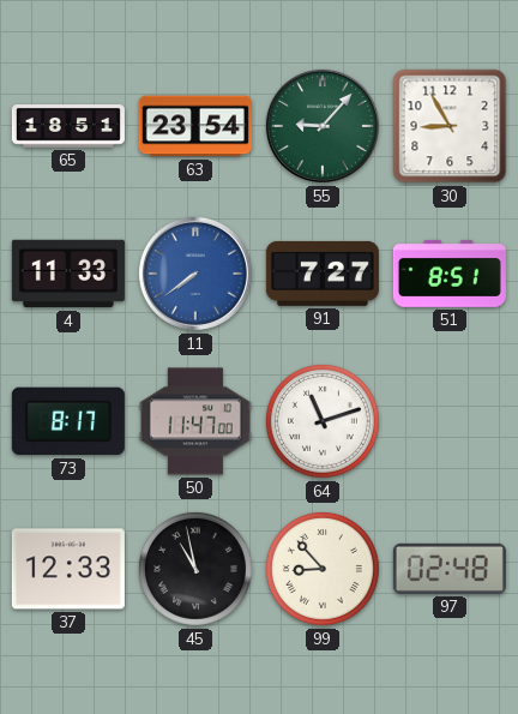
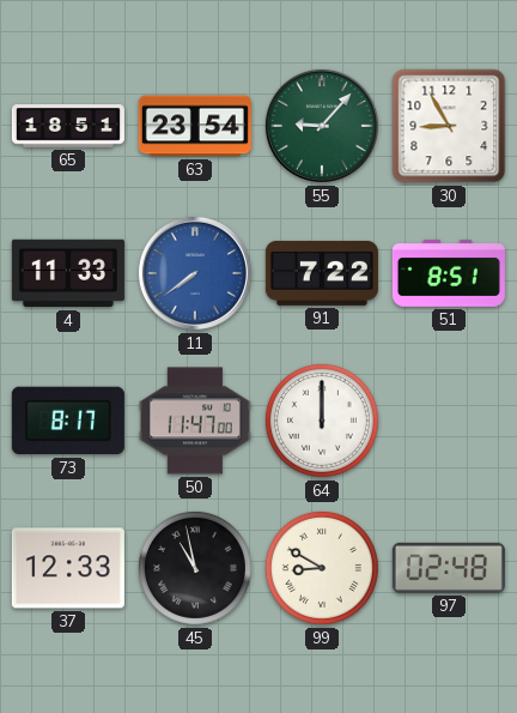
91: 7:27 -> 7:22 (322, 273)
64: 11:12 -> 12:00 (322, 421)
99: 8:53 -> 8:50 (322, 568)
